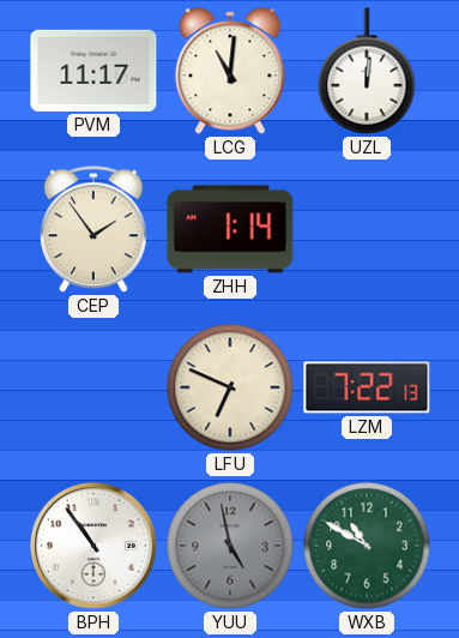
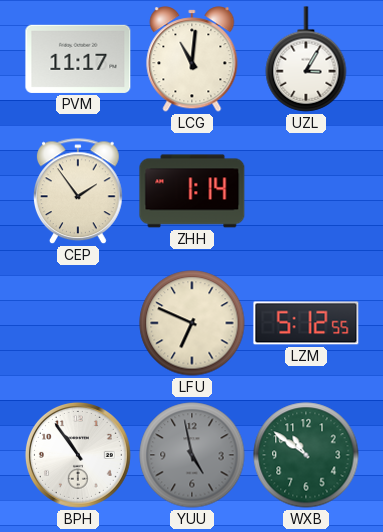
UZL: 12:01 -> 3:05 (306, 59)
LZM: 7:22 -> 5:12 (306, 323)
WXB: 10:50 -> 10:51 (306, 455)
